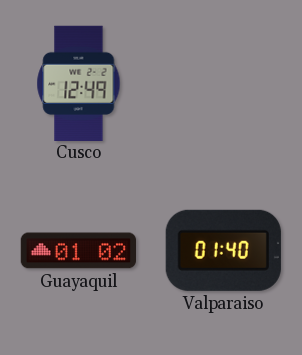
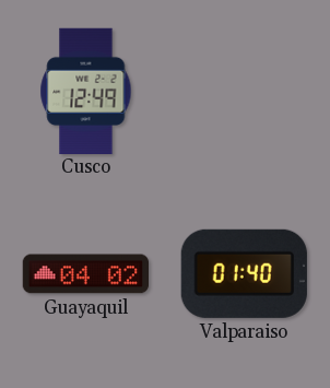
Guayaquil: 01:02 -> 04:02 (85, 274)
